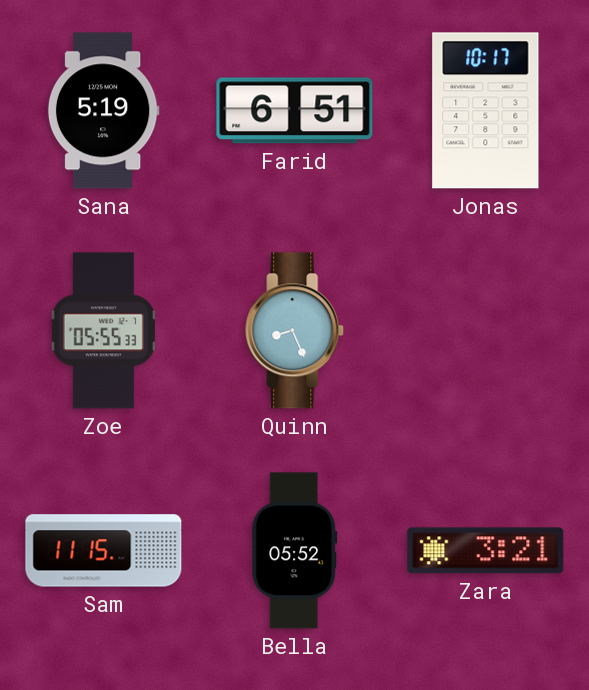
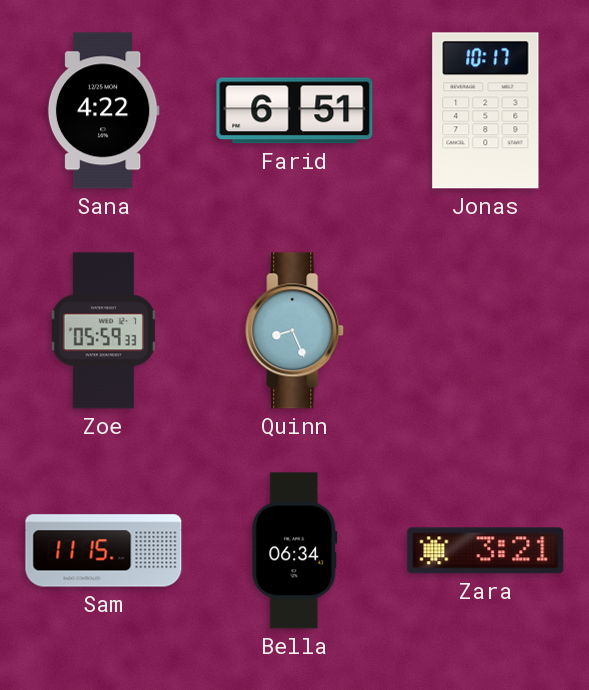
Sana: 5:19 -> 4:22 (103, 111)
Zoe: 05:55 -> 05:59 (103, 331)
Bella: 05:52 -> 06:34 (295, 551)
